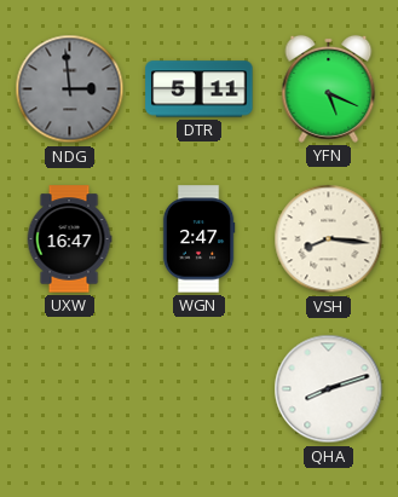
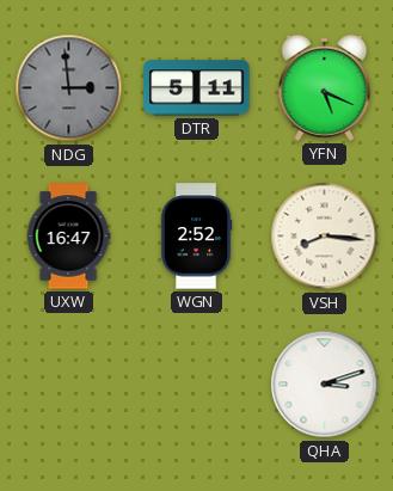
WGN: 2:47 -> 2:52 (196, 237)
QHA: 8:12 -> 3:12 (325, 385)
